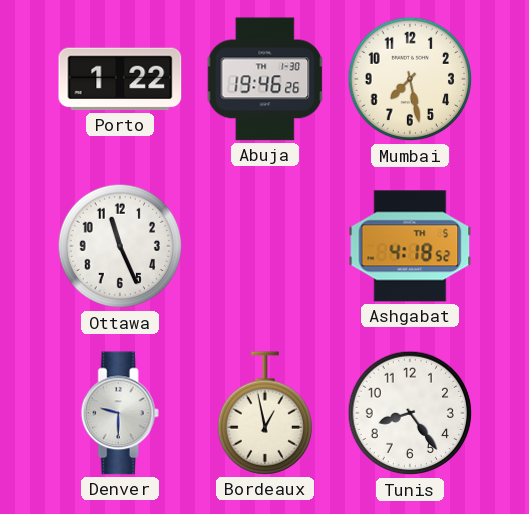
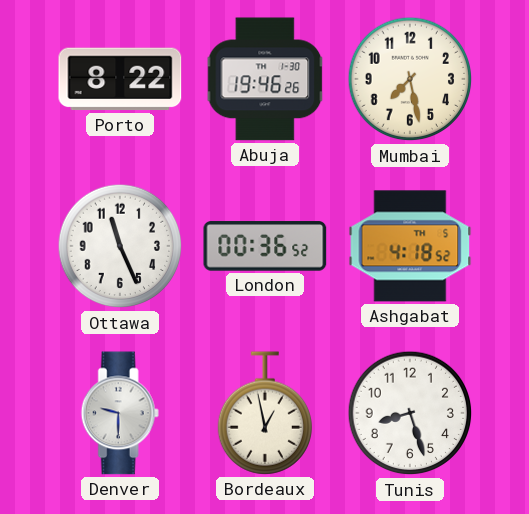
Porto: 1:22 -> 8:22 (120, 79)
London: none -> 00:36 (265, 246)
Tunis: 8:24 -> 8:27 (410, 413)
